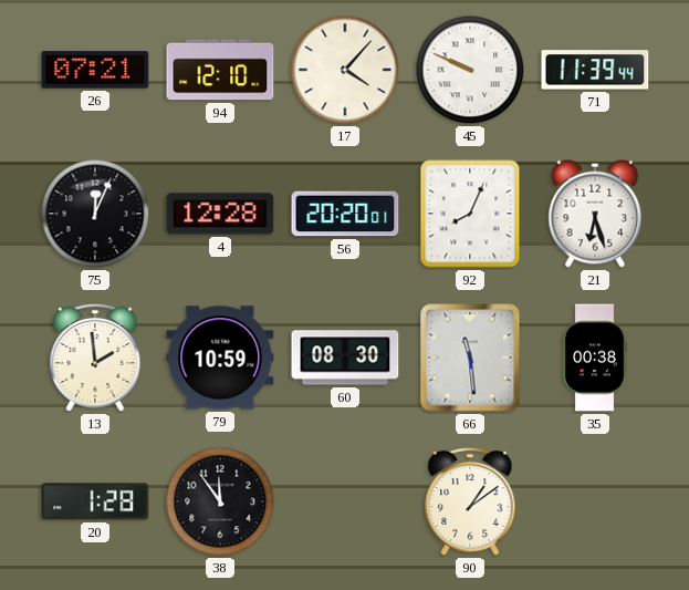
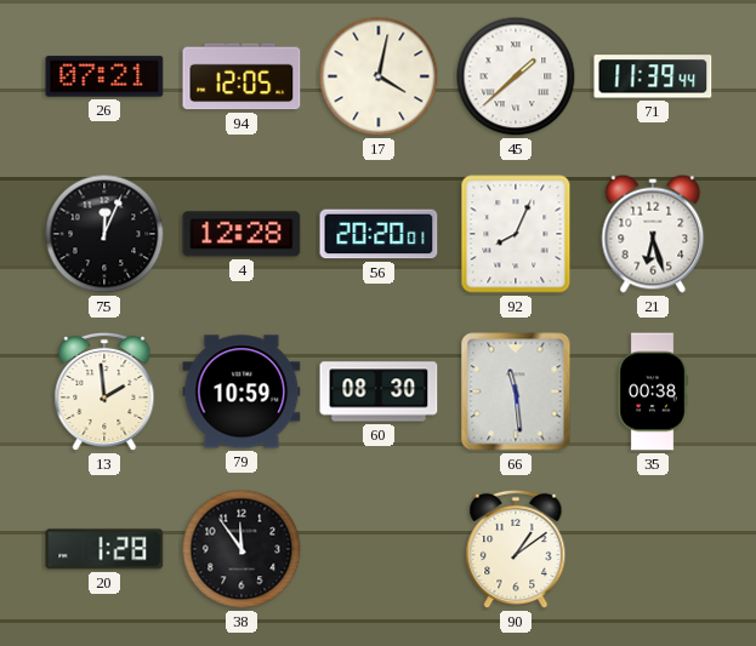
94: 12:10 -> 12:05 (241, 76)
17: 4:07 -> 4:02 (379, 76)
45: 9:49 -> 1:38 (516, 76)
